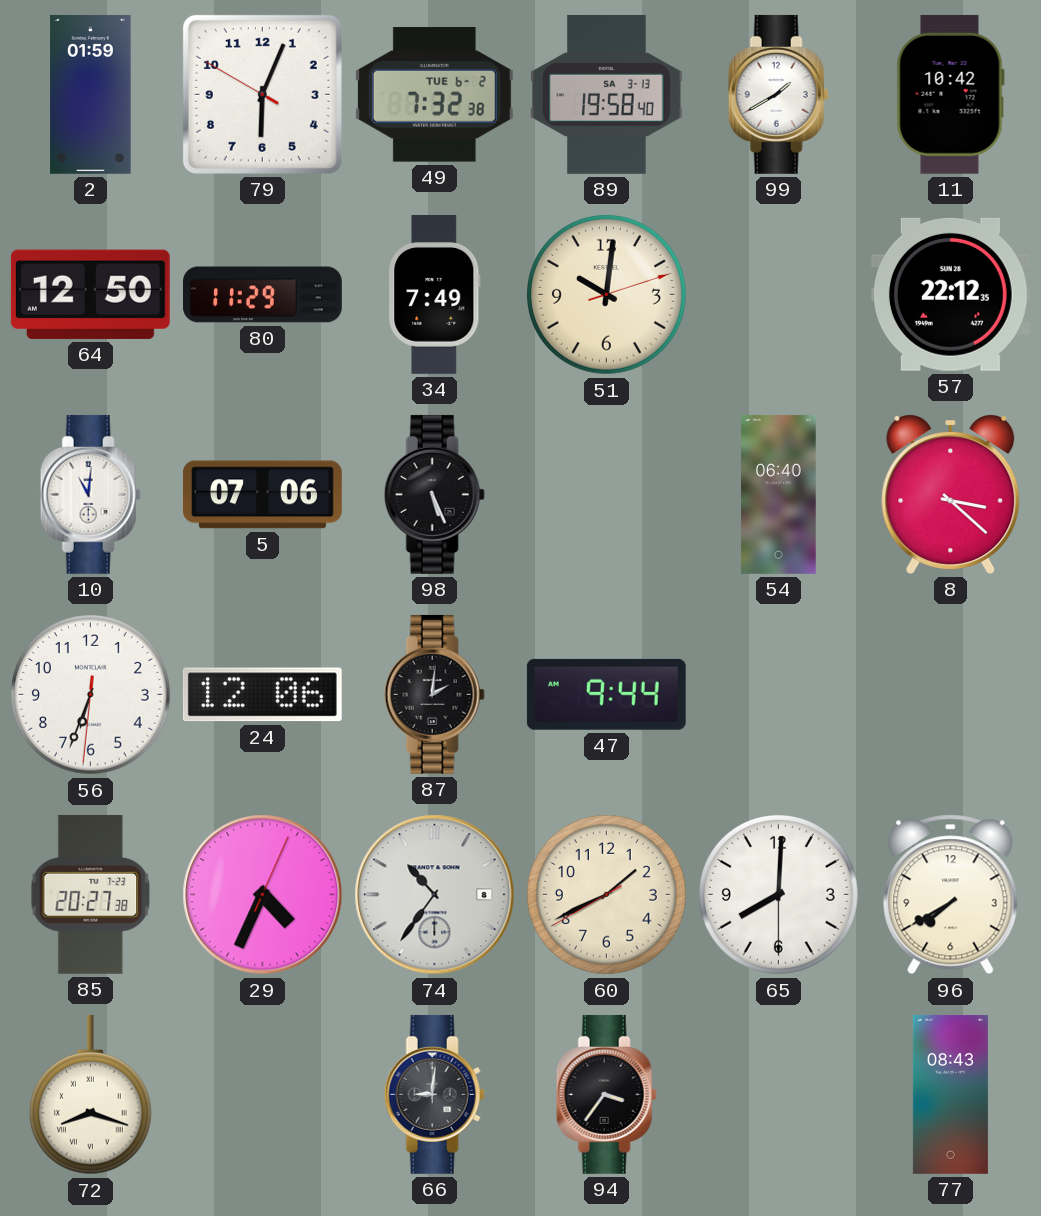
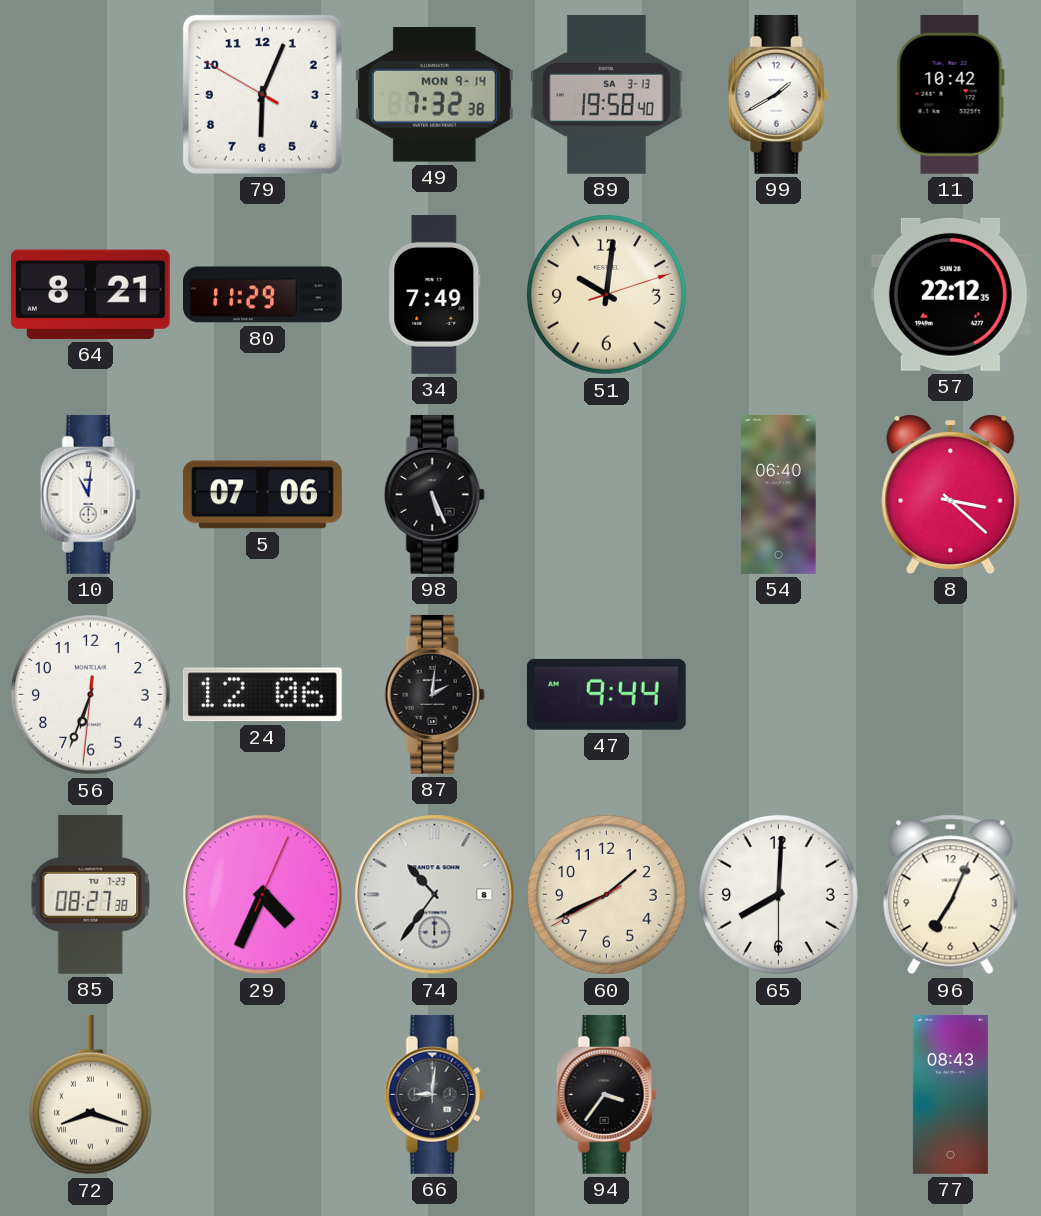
2: 01:59 -> none (91, 94)
49 date: TUE 6-2 -> MON 9-14 (434, 95)
64: 12:50 -> 8:21 (90, 294)
85: 20:27 -> 08:27 (91, 894)
96: 7:40 -> 7:04 (951, 895)
